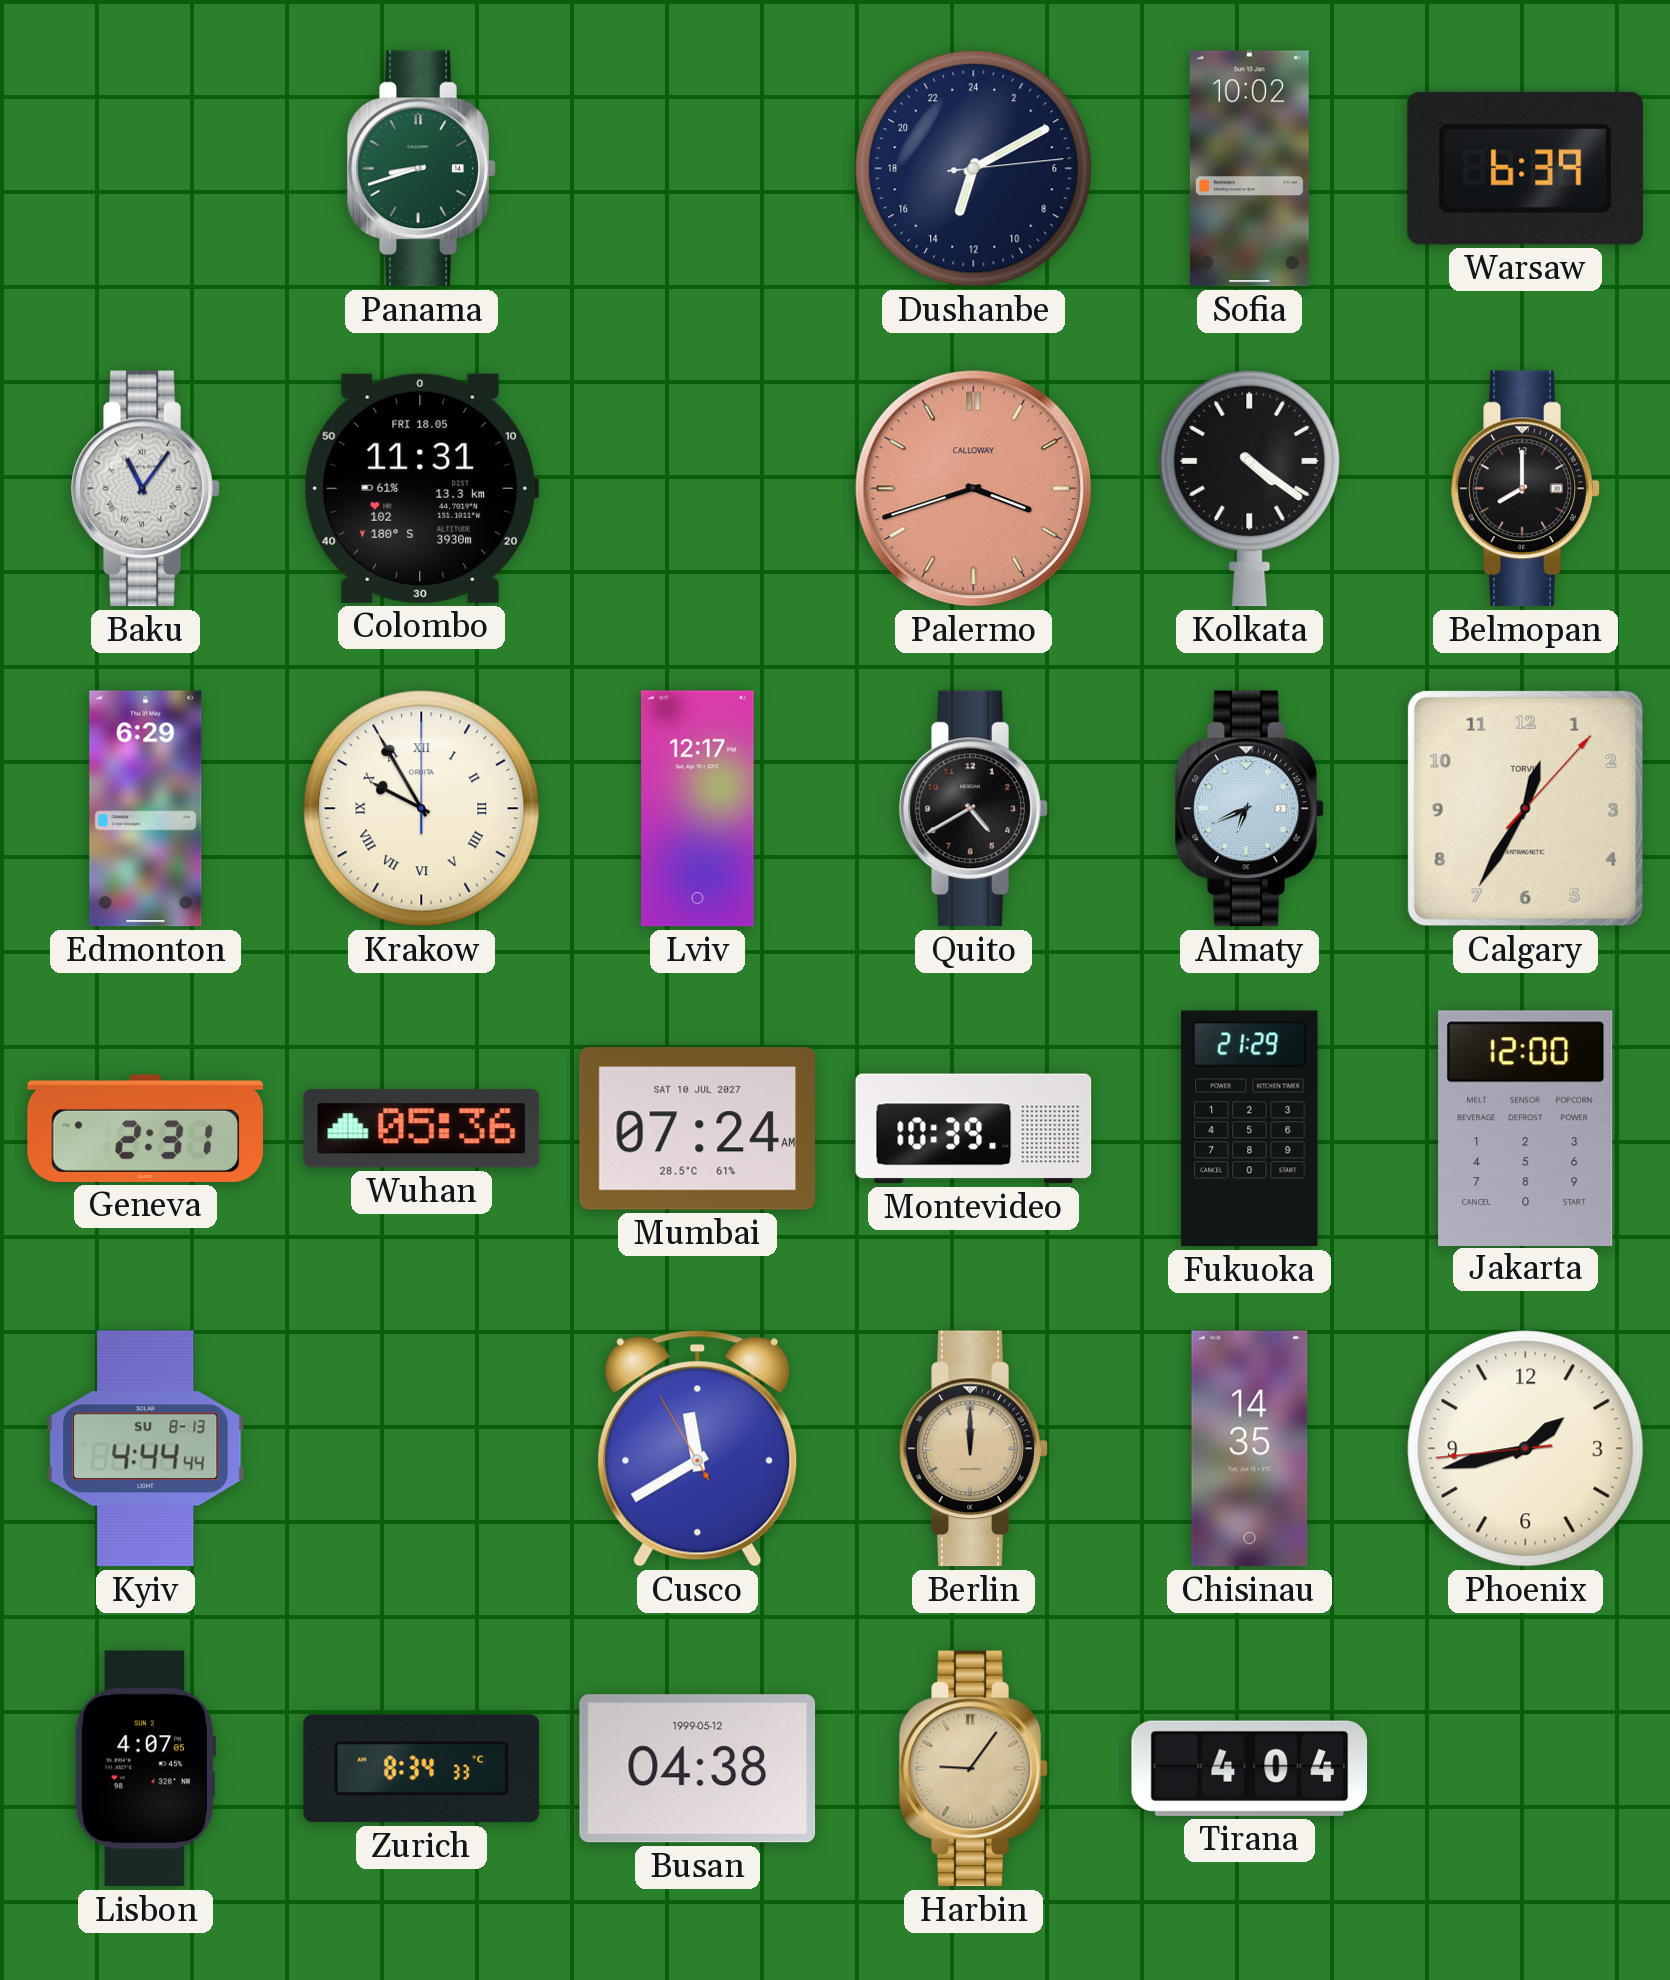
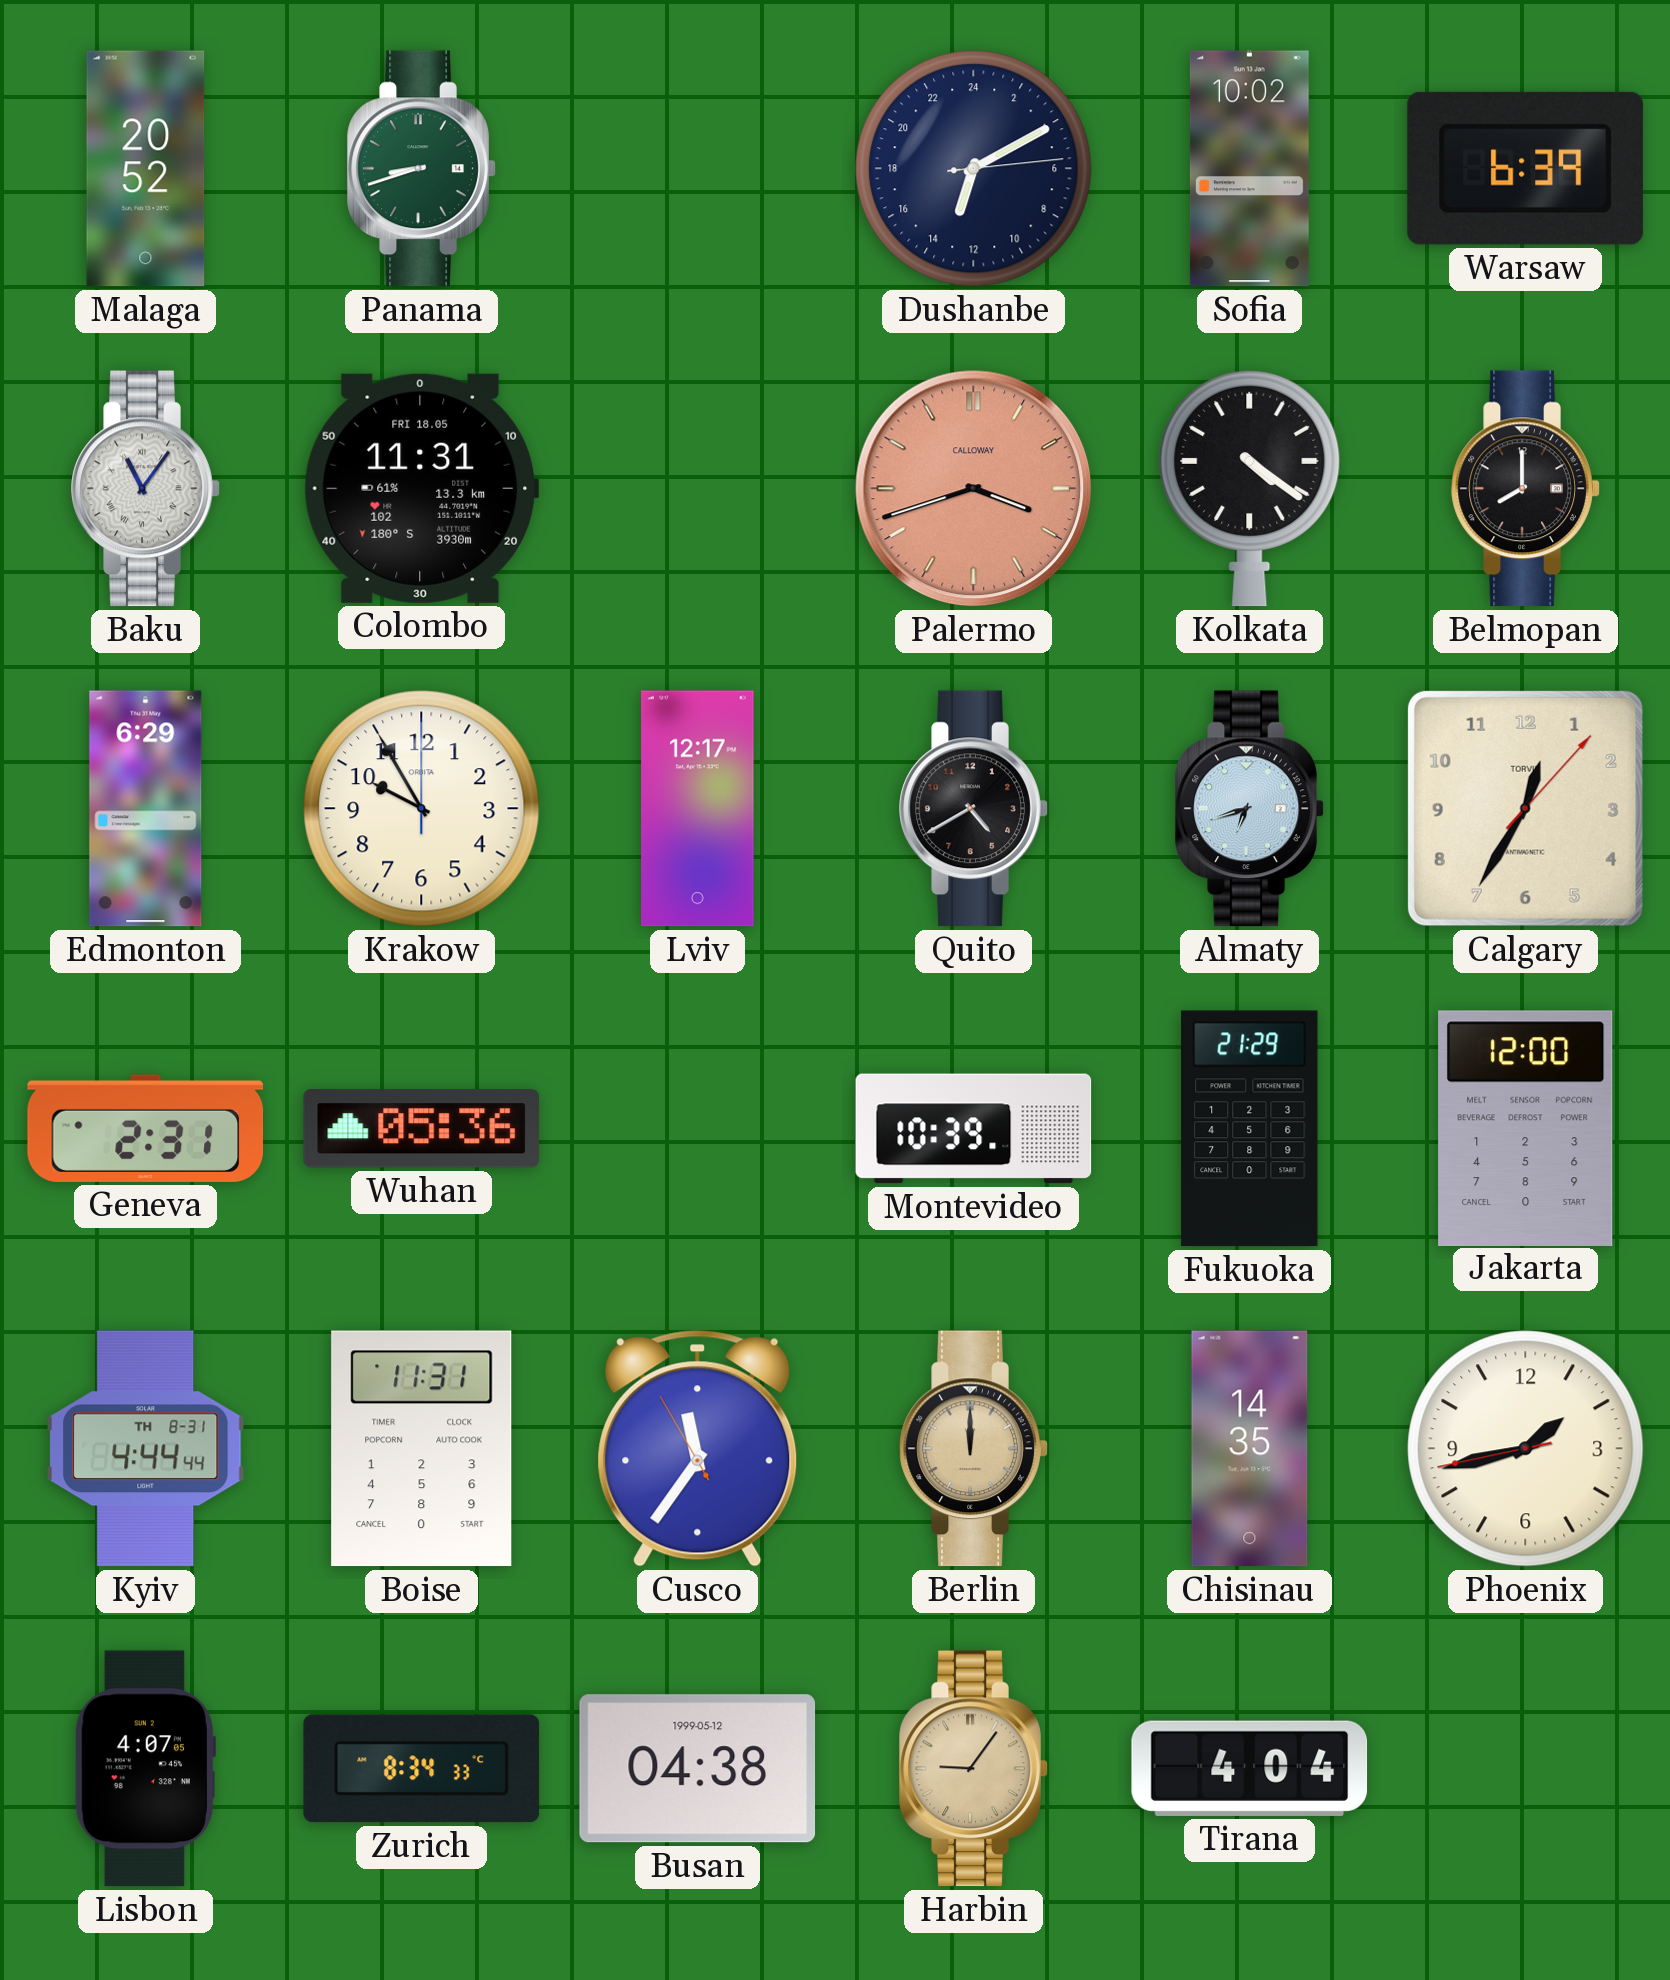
Malaga: none -> 20:52 (146, 169)
Krakow numerals: Roman -> Arabic (422, 809)
Almaty: 6:41 -> 6:42 (1250, 809)
Mumbai: 07:24 -> none (698, 1129)
Kyiv date: SU 8-13 -> TH 8-31 (146, 1449)
Boise: none -> 11:31 (422, 1449)
Cusco: 11:39 -> 11:35 (698, 1449)
Phoenix: 1:42:44 -> 1:42:43 (1526, 1449)
